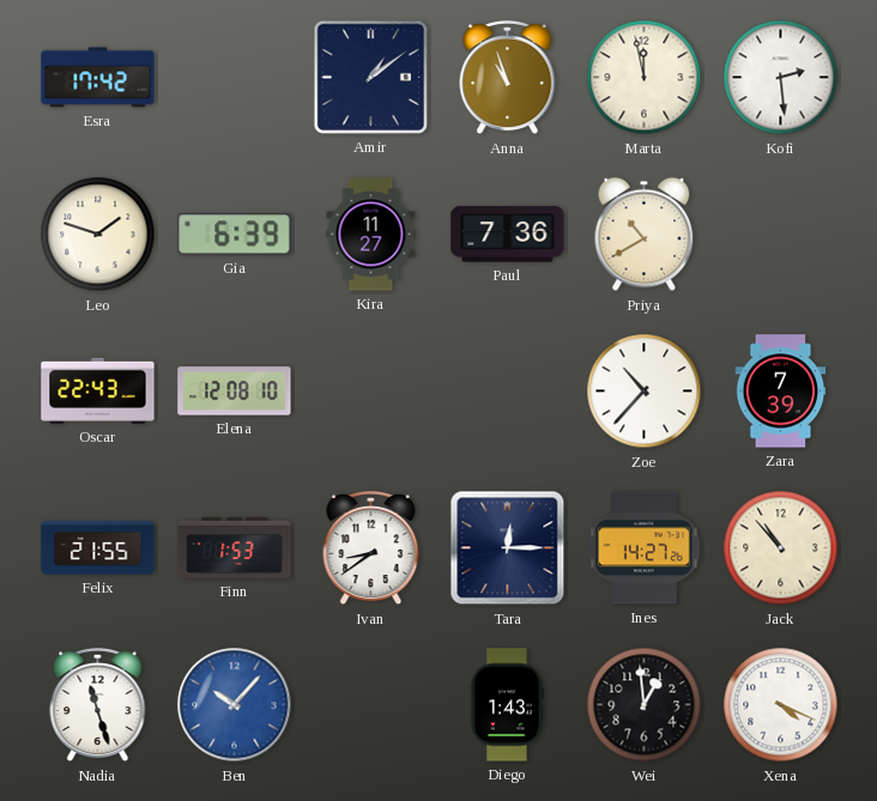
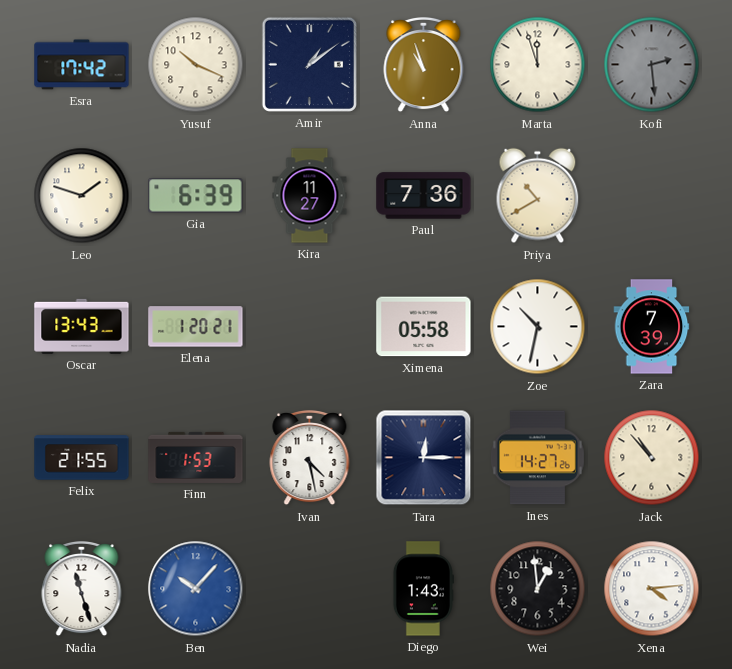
Yusuf: none -> 10:19 (196, 65)
Marta: 11:58 -> 11:57 (538, 65)
Kofi dial: white -> grey (652, 65)
Oscar: 22:43 -> 13:43 (82, 326)
Elena: 12:08 -> 1:20 (196, 327)
Ximena: none -> 05:58 (424, 327)
Zoe: 10:37 -> 10:32 (538, 327)
Ivan: 8:39 -> 4:28 (310, 458)
Xena: 4:19 -> 4:14 (652, 589)
